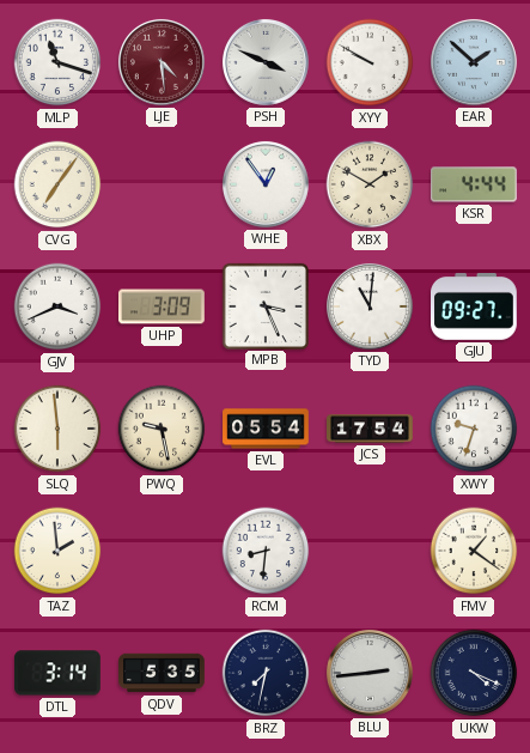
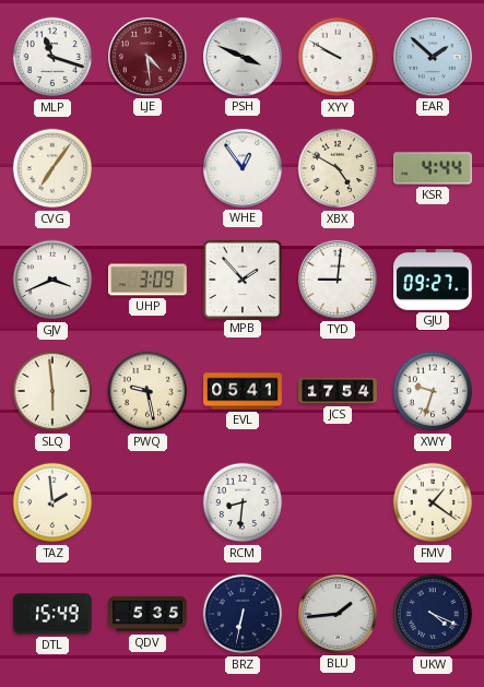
XBX: 1:50 -> 4:50 (338, 168)
MPB: 3:26 -> 1:53 (241, 279)
TYD: 11:01 -> 9:01 (338, 280)
EVL: 05:54 -> 05:41 (243, 391)
DTL: 3:14 -> 15:49 (54, 614)
BRZ: 7:32 -> 6:32 (243, 614)
BLU: 2:44 -> 1:44 (338, 614)
